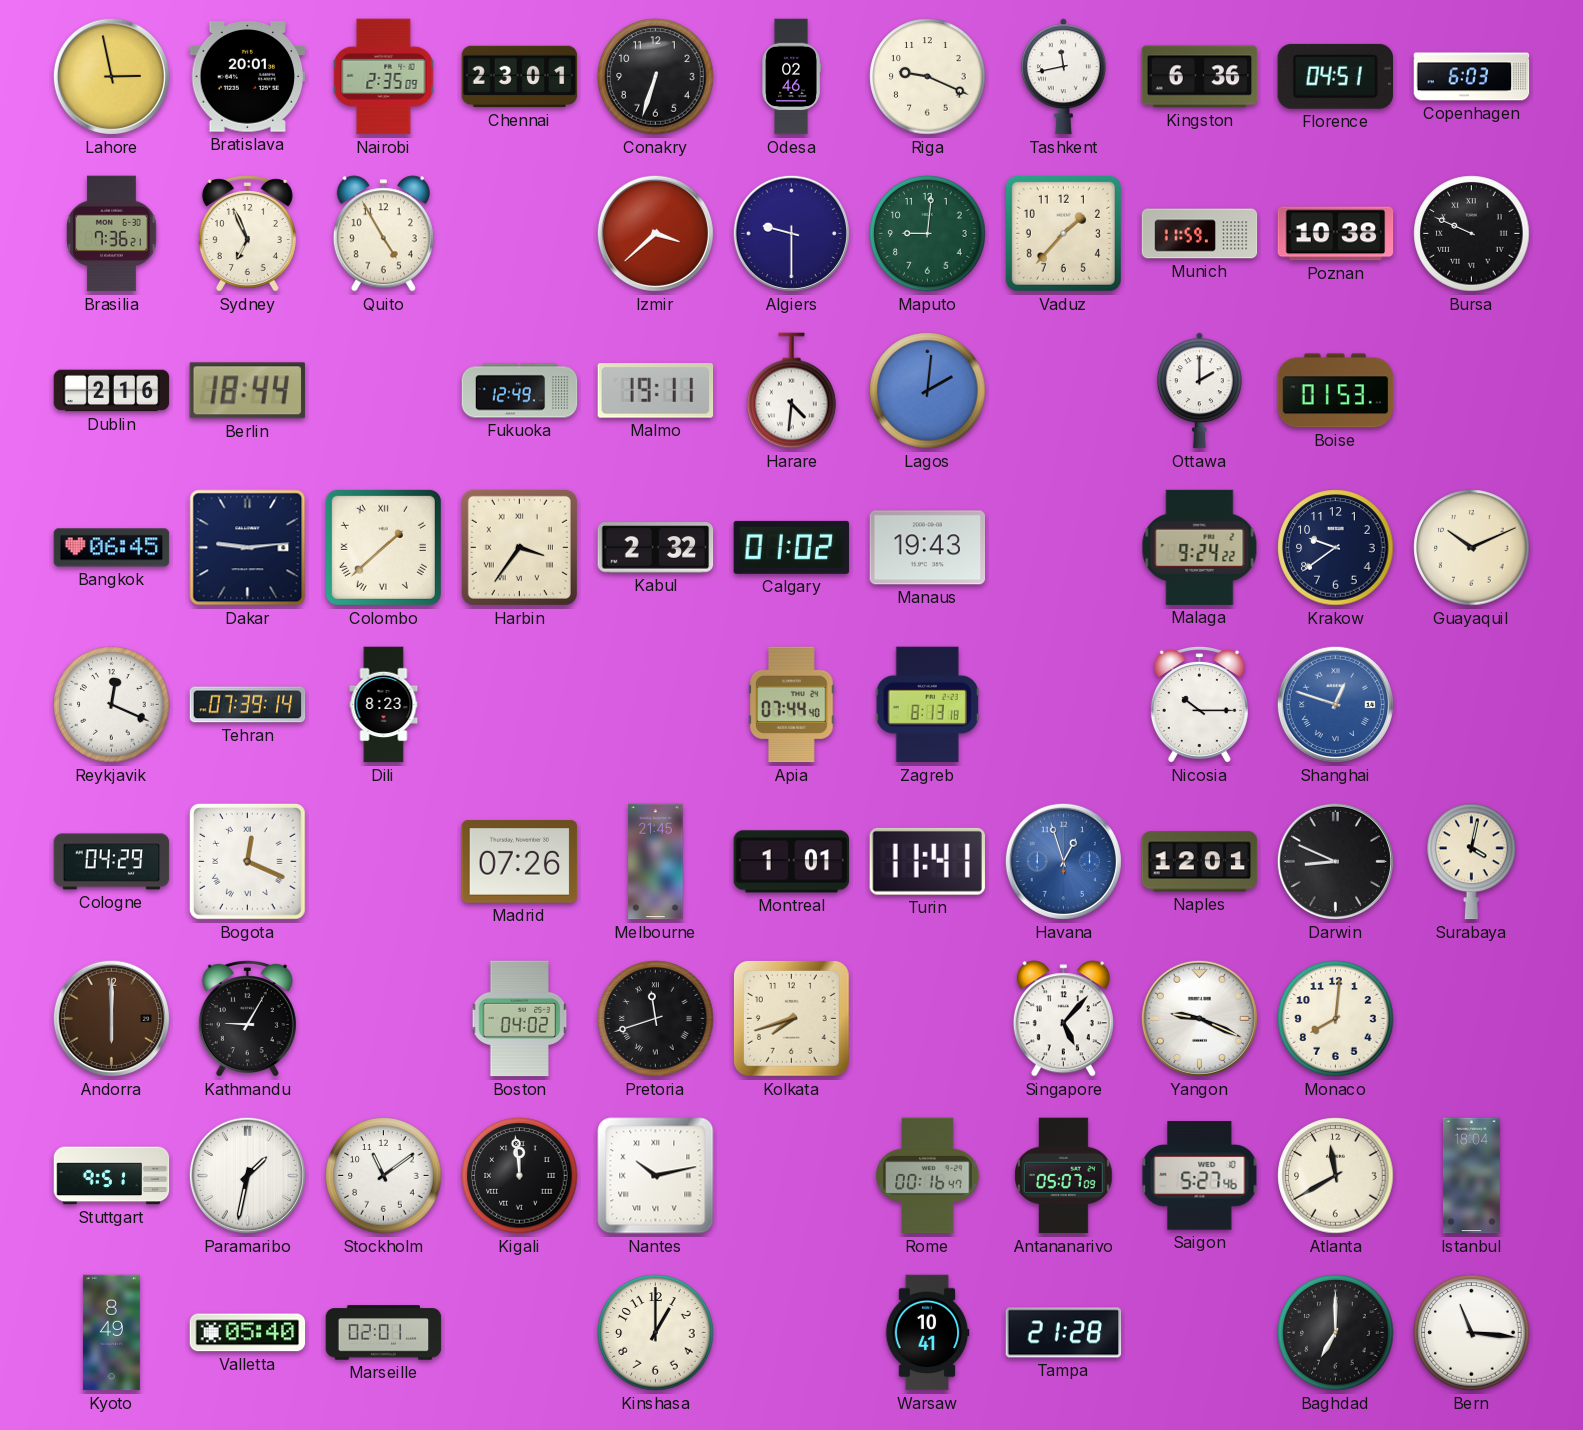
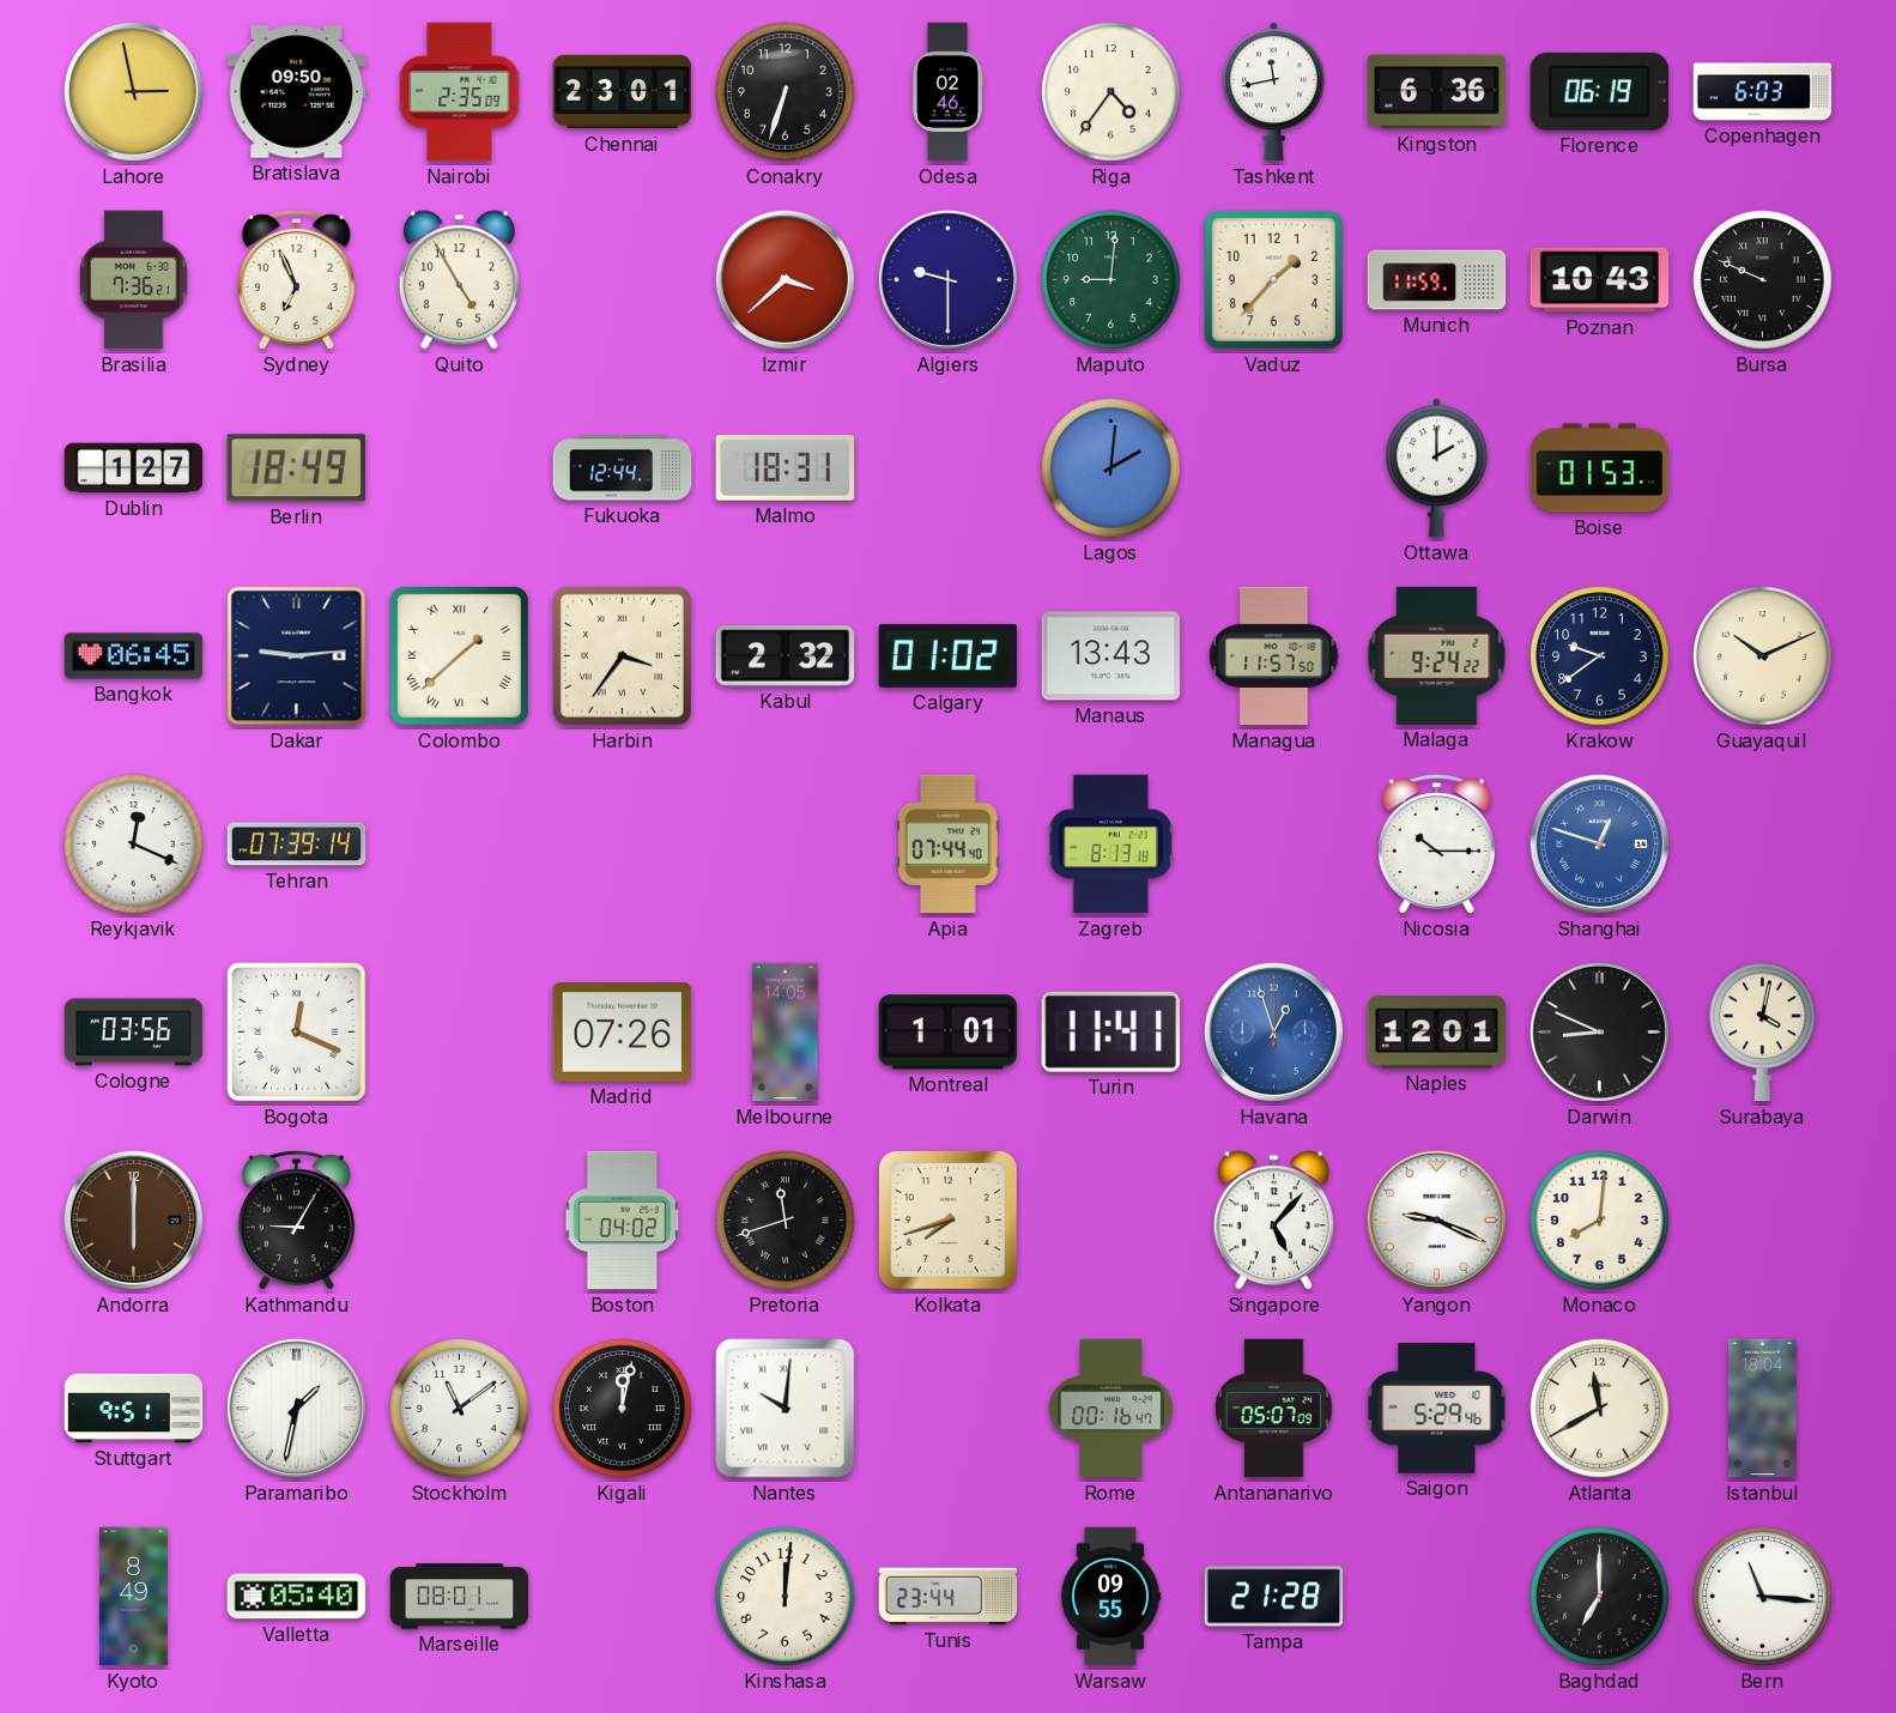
Bratislava: 20:01 -> 09:50 (297, 92)
Riga: 9:19 -> 4:36 (1111, 92)
Florence: 04:51 -> 06:19 (1599, 91)
Poznan: 10:38 -> 10:43 (1600, 280)
Dublin: 2:16 -> 1:27 (134, 468)
Berlin: 18:44 -> 18:49 (296, 468)
Fukuoka: 12:49 -> 12:44 (623, 468)
Malmo: 19:11 -> 18:31 (786, 468)
Harare: 4:31 -> none (792, 391)
Manaus: 19:43 -> 13:43 (1111, 656)
Managua: none -> 11:57 (1274, 656)
Dili: 8:23 -> none (384, 705)
Cologne: 04:29 -> 03:56 (134, 1033)
Melbourne: 21:45 -> 14:05 (786, 1033)
Kigali: 11:59 -> 12:02 (623, 1409)
Nantes: 10:13 -> 10:01 (786, 1409)
Saigon: 5:27 -> 5:29 (1437, 1409)
Marseille: 02:01 -> 08:01 (460, 1597)
Kinshasa: 1:00 -> 12:01 (786, 1597)
Tunis: none -> 23:44 (949, 1597)
Warsaw: 10:41 -> 09:55 (1110, 1597)
